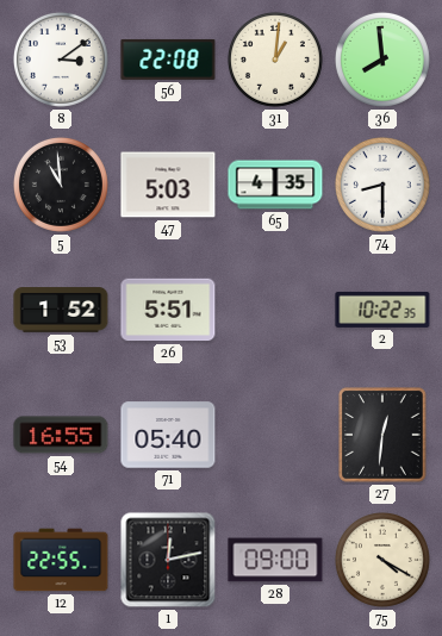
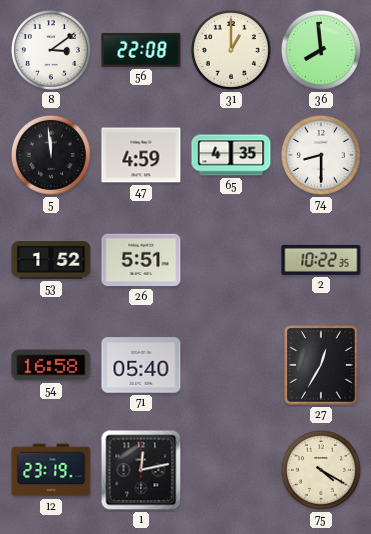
31: 1:01 -> 1:00 (231, 50)
5: 10:59 -> 11:59 (51, 155)
47: 5:03 -> 4:59 (141, 155)
54: 16:55 -> 16:58 (51, 365)
27: 12:31 -> 12:35 (321, 365)
12: 22:55 -> 23:19 (51, 470)
28: 09:00 -> none (275, 560)
